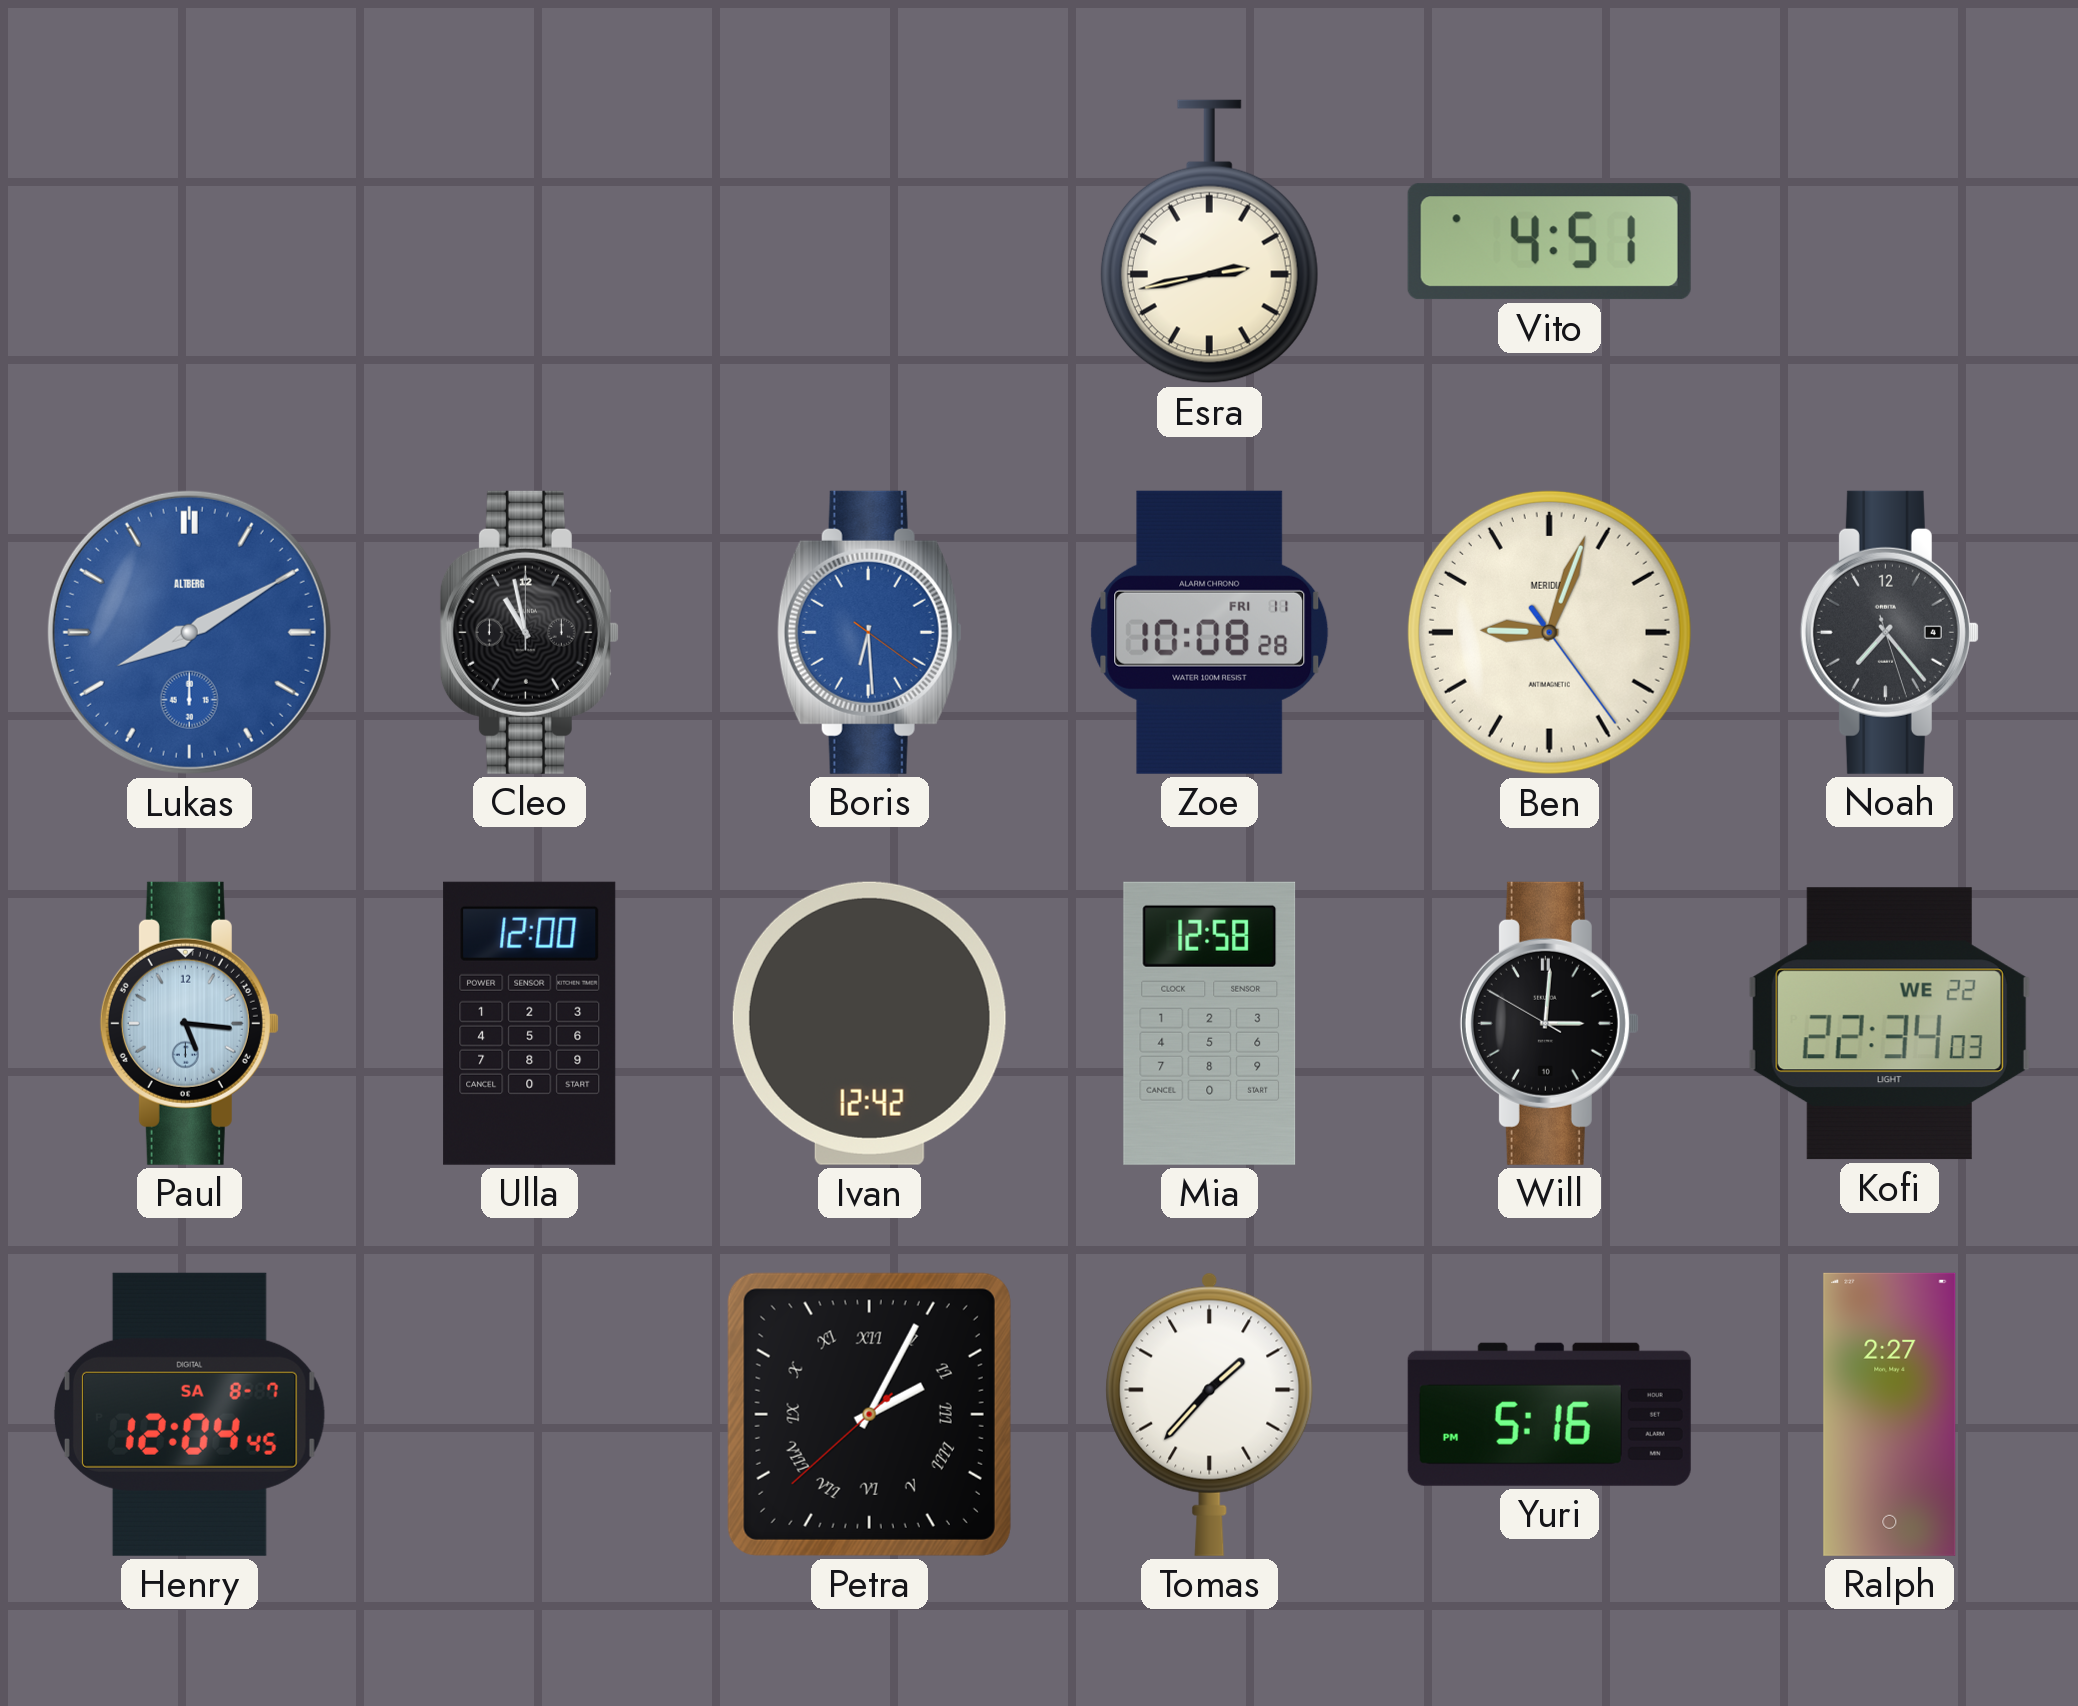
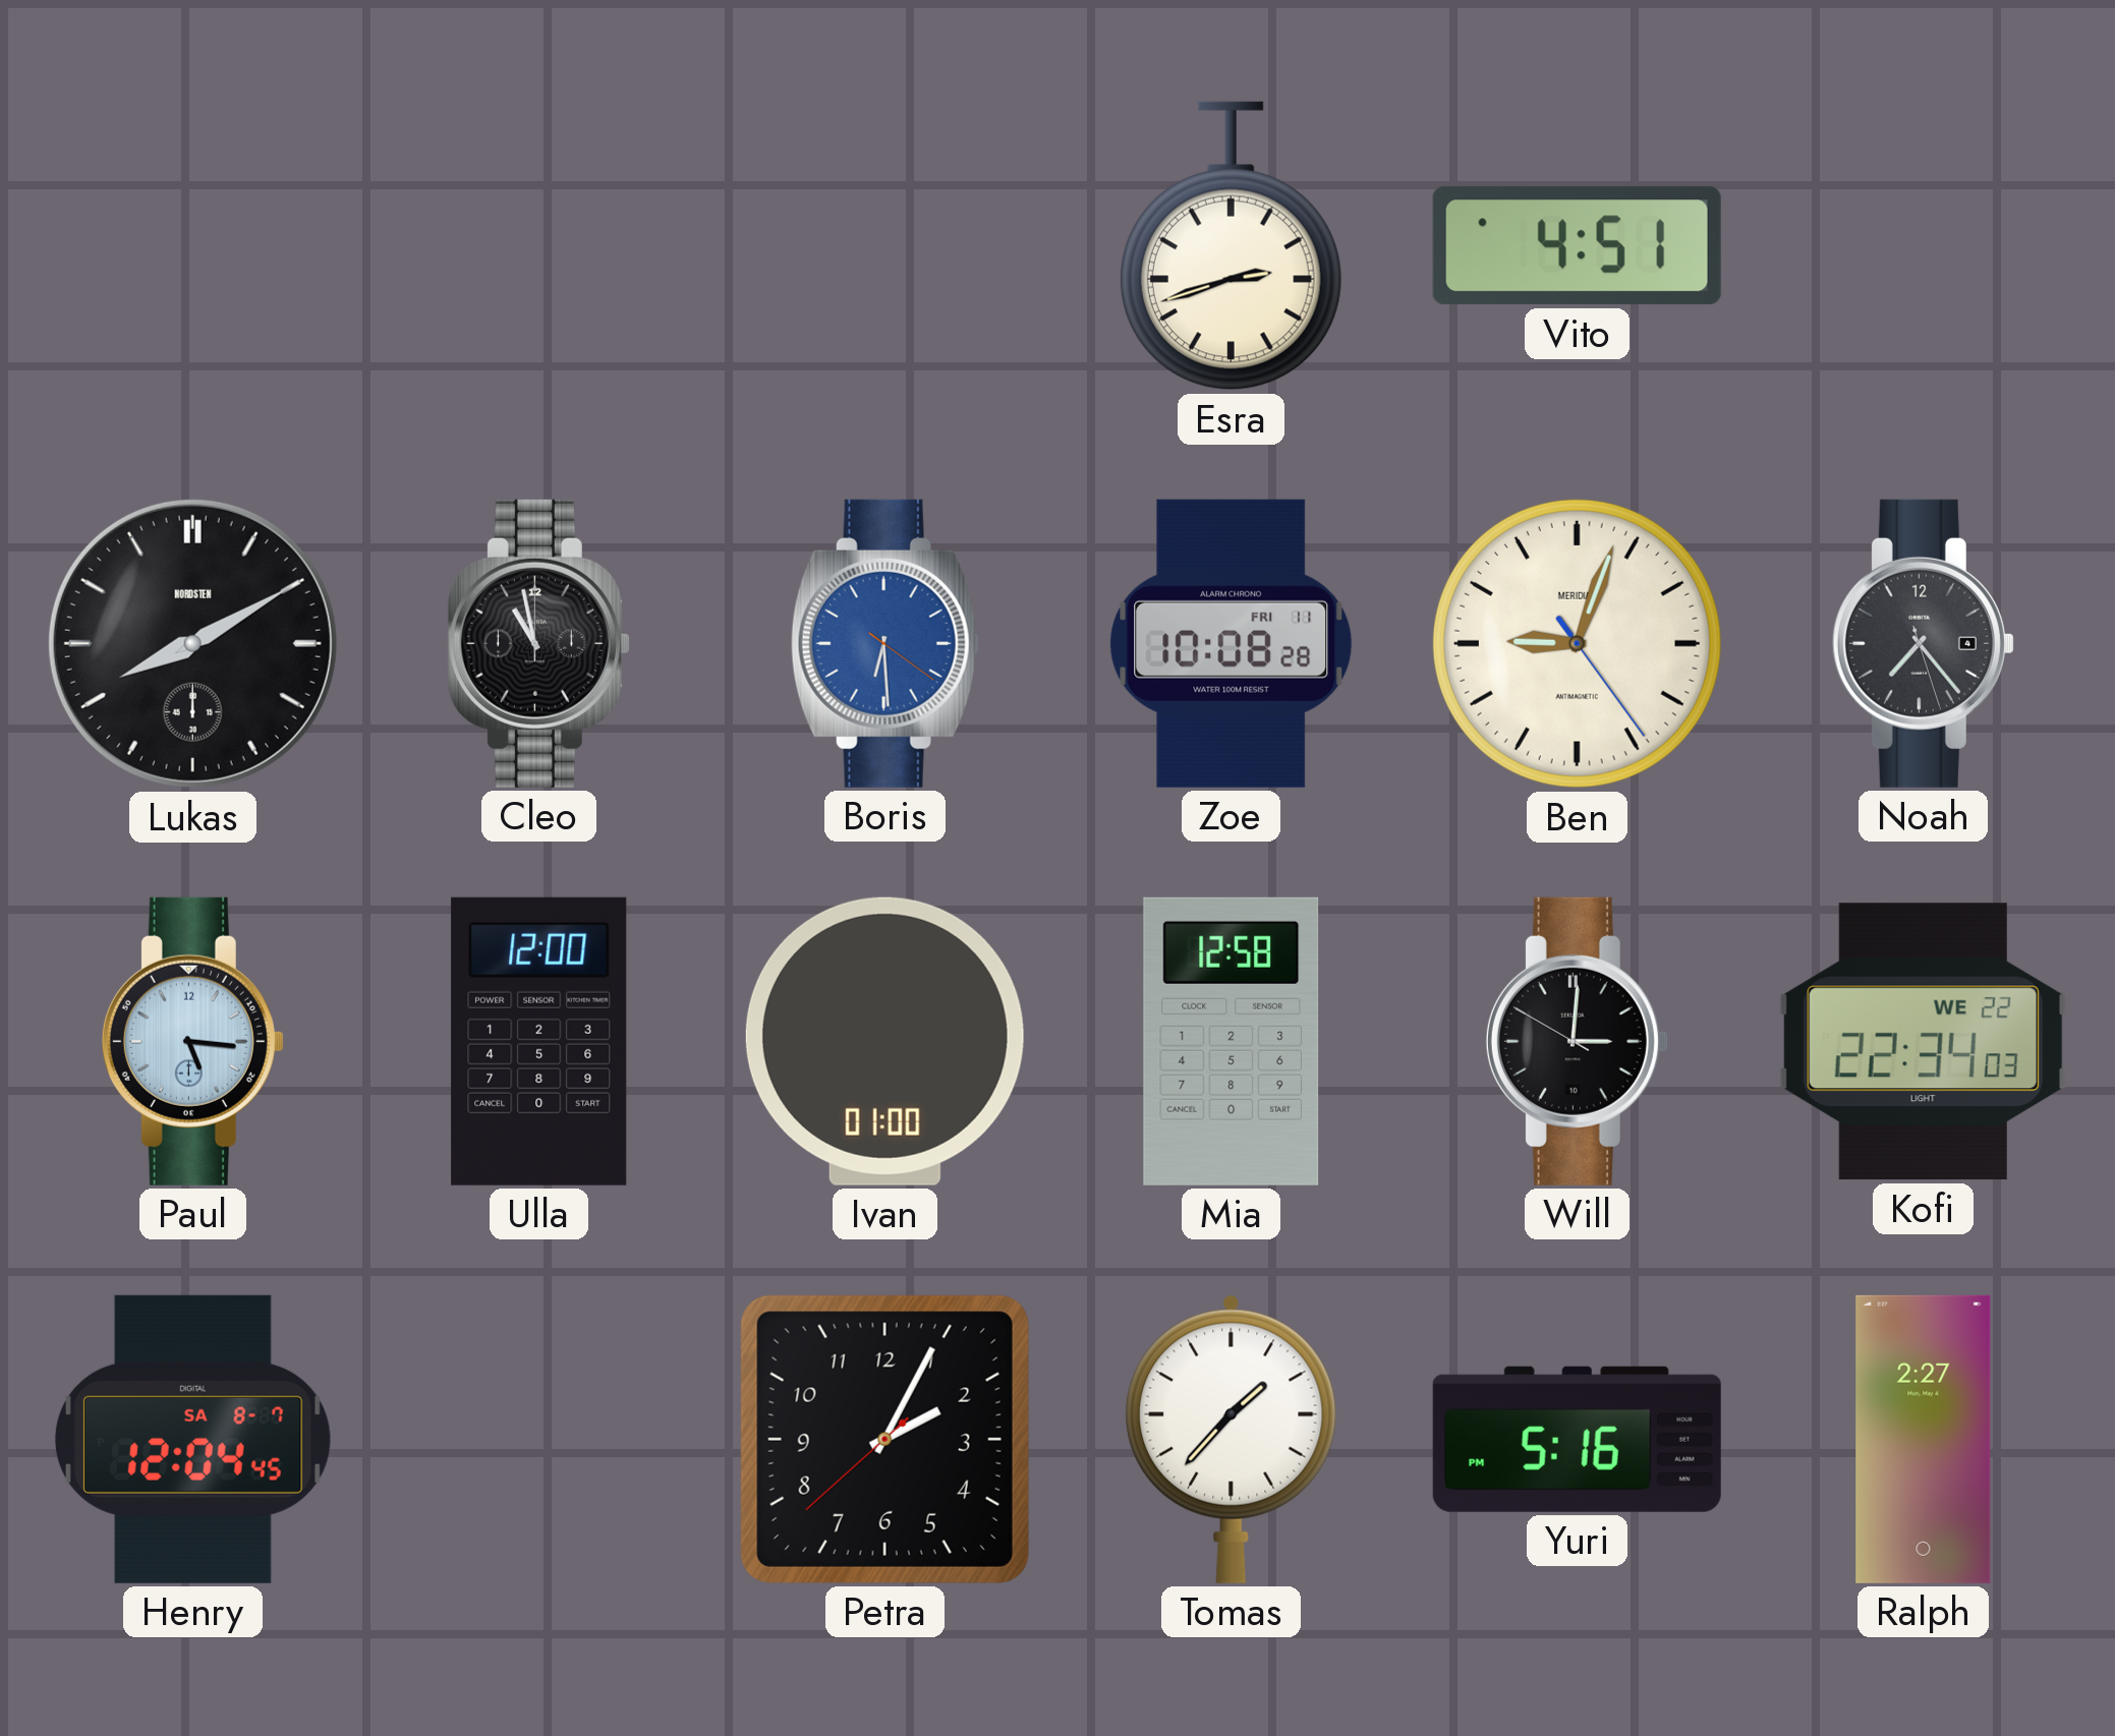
Esra: 2:43 -> 2:42 (1231, 246)
Lukas dial: blue -> black (192, 643)
Lukas brand: ALTBERG -> NORDSTEN (192, 643)
Ivan: 12:42 -> 01:00 (884, 1041)
Petra numerals: Roman -> Arabic (884, 1439)
